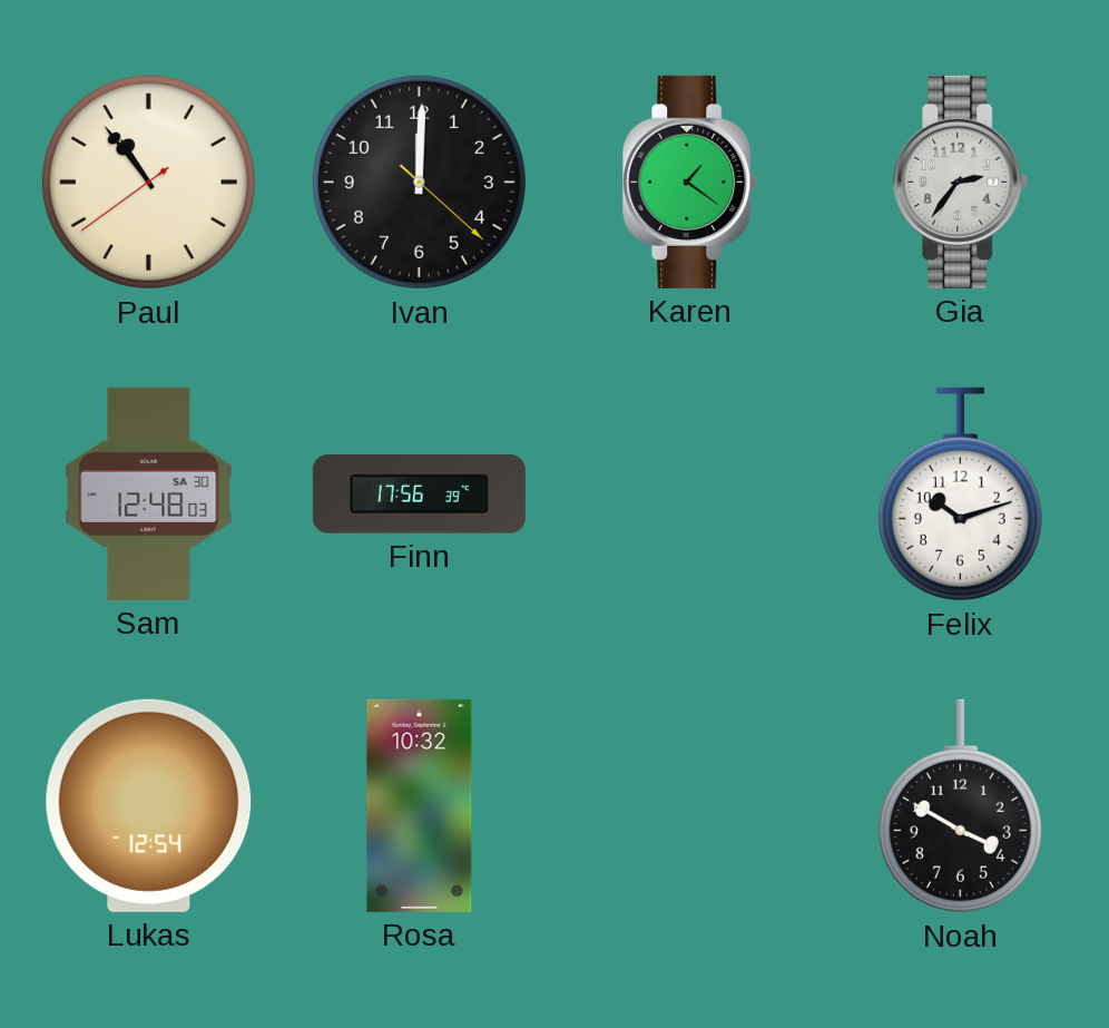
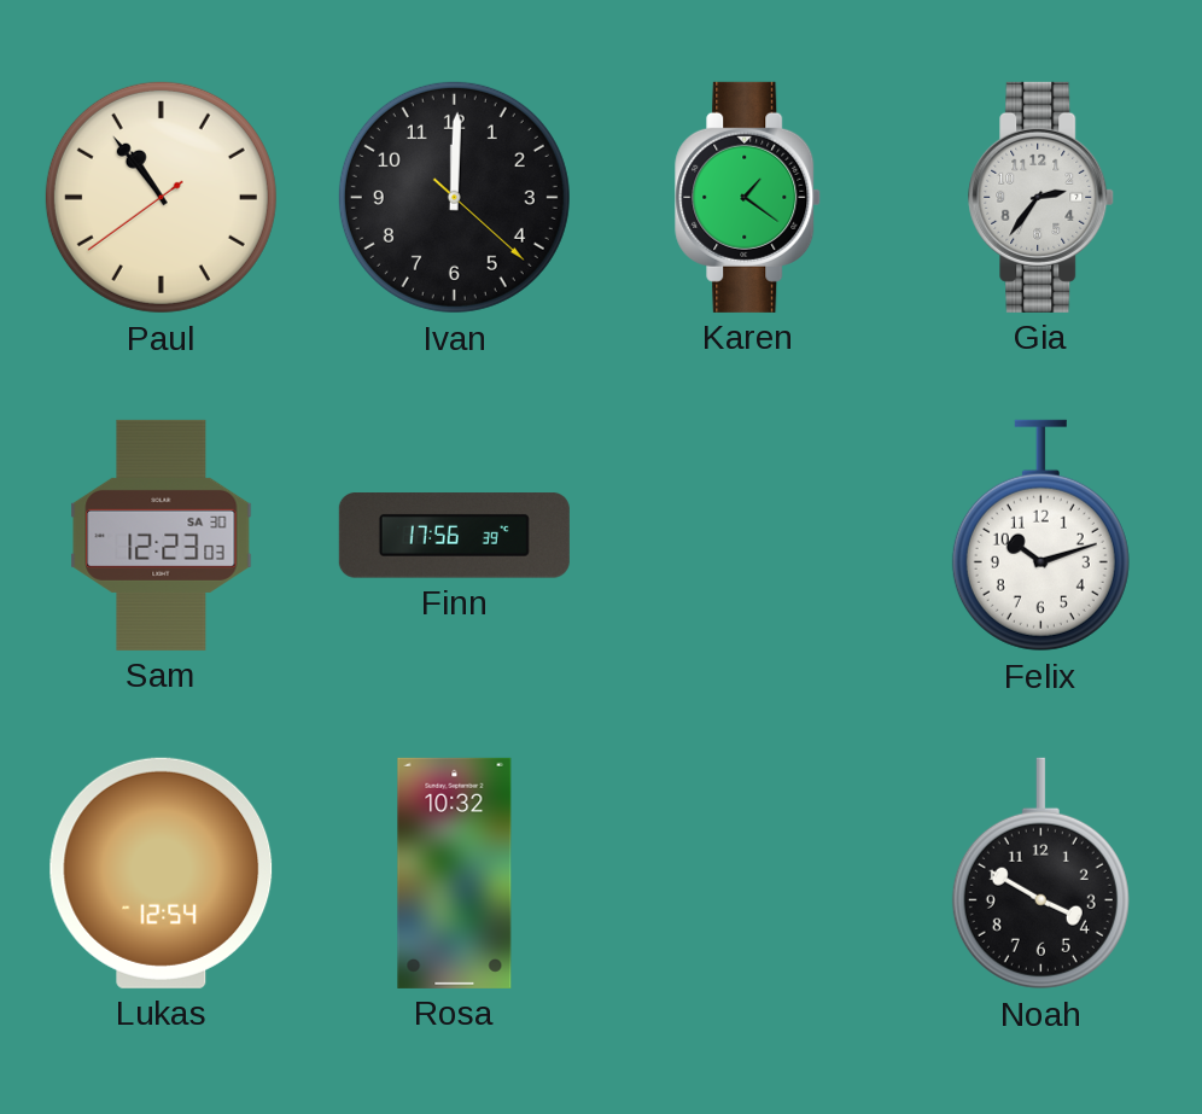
Sam: 12:48 -> 12:23 (162, 535)
